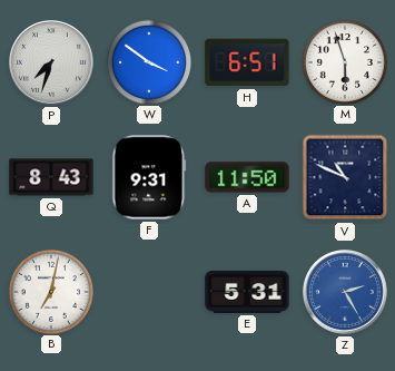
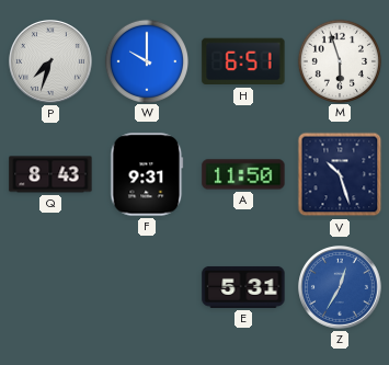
W: 3:51 -> 10:00 (146, 60)
V: 10:49 -> 10:27 (340, 174)
B: 7:02 -> none (50, 291)
Z: 2:25 -> 12:35 (341, 288)
